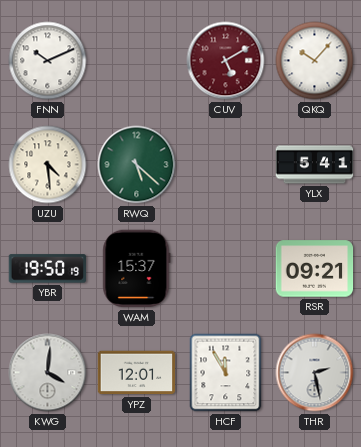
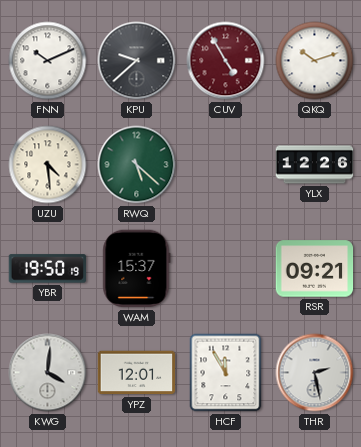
KPU: none -> 9:38 (137, 61)
CUV: 5:10 -> 4:55 (226, 61)
QKQ: 10:07 -> 10:12 (315, 61)
YLX: 5:41 -> 12:26 (315, 165)
